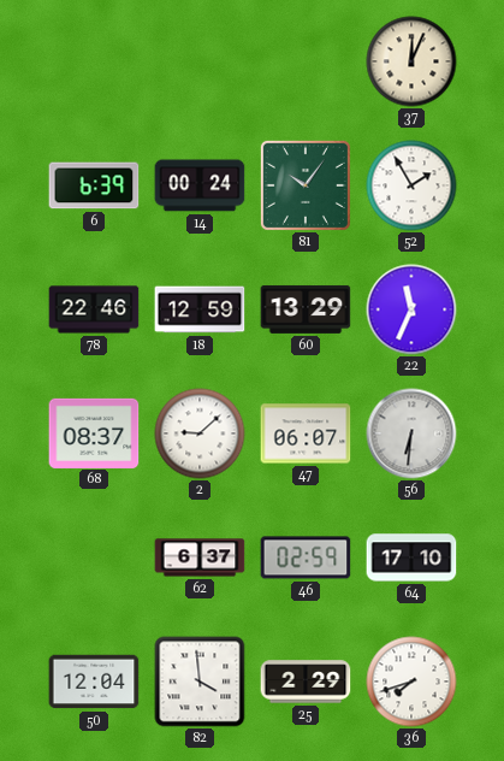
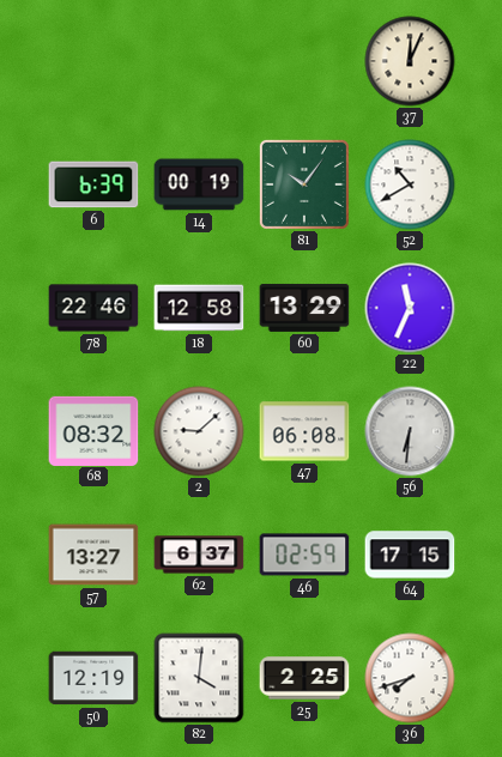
14: 00:24 -> 00:19 (199, 184)
52: 1:55 -> 10:40 (410, 184)
18: 12:59 -> 12:58 (199, 308)
68: 08:37 -> 08:32 (93, 430)
47: 06:07 -> 06:08 (304, 431)
57: none -> 13:27 (93, 555)
64: 17:10 -> 17:15 (410, 555)
50: 12:04 -> 12:19 (93, 678)
82: 3:59 -> 4:01 (199, 678)
25: 2:29 -> 2:25 (304, 678)
